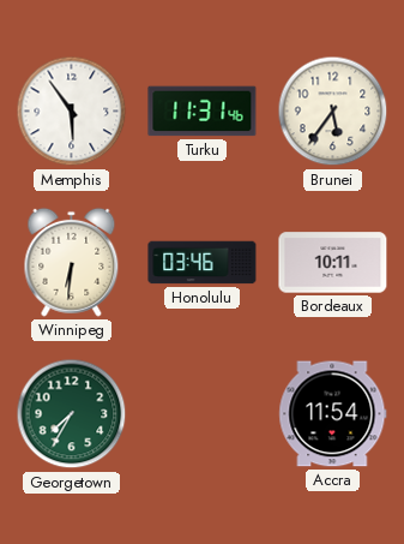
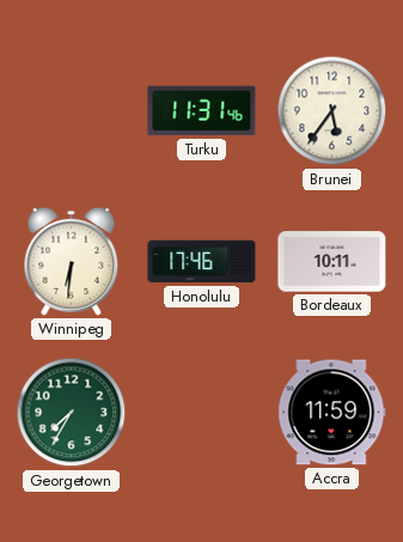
Memphis: 5:54 -> none (72, 112)
Honolulu: 03:46 -> 17:46 (202, 262)
Accra: 11:54 -> 11:59 (332, 413)
